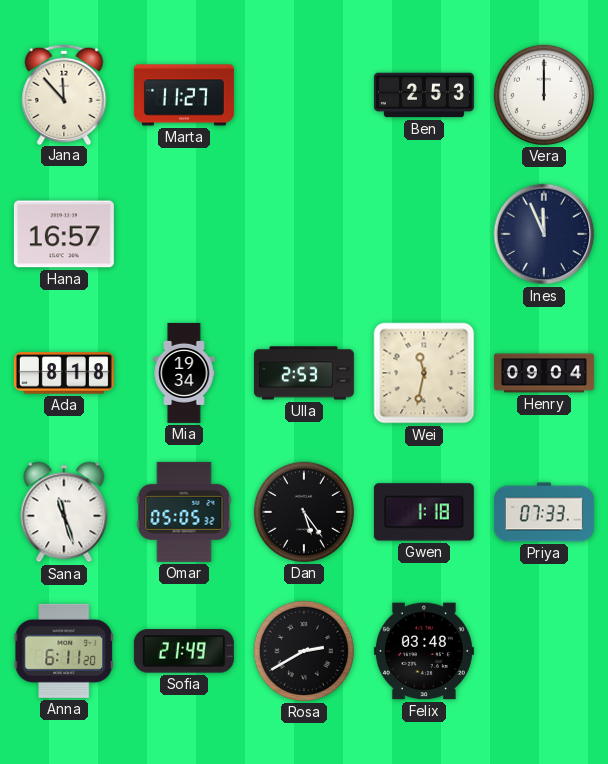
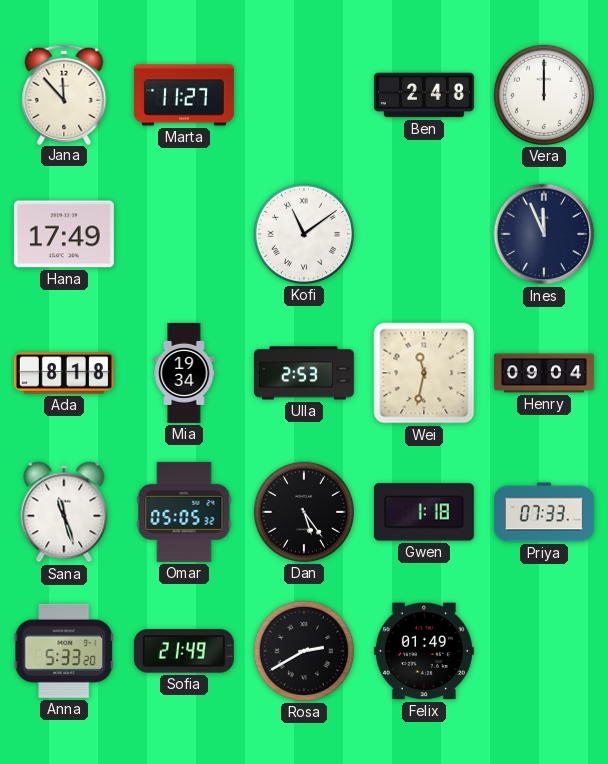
Ben: 2:53 -> 2:48 (424, 95)
Hana: 16:57 -> 17:49 (64, 234)
Kofi: none -> 11:09 (304, 234)
Anna: 6:11 -> 5:33 (64, 651)
Felix: 03:48 -> 01:49 (424, 651)
